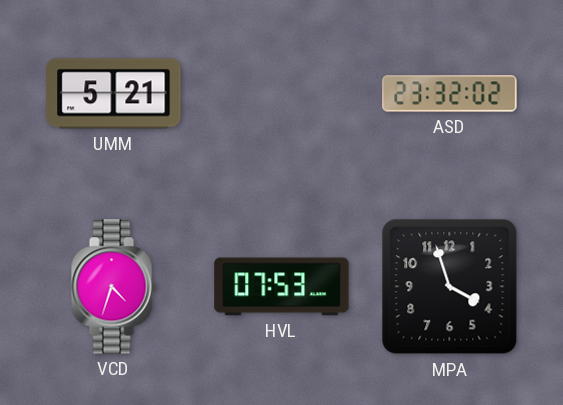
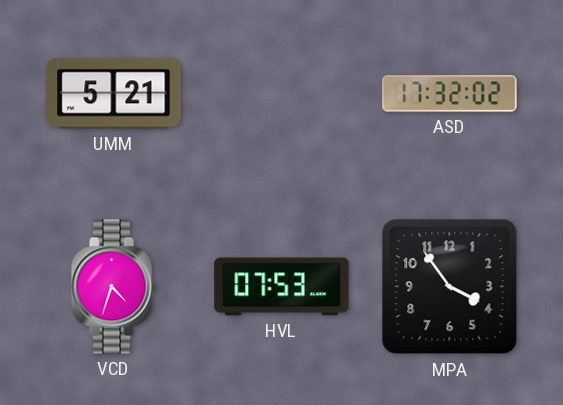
ASD: 23:32 -> 17:32 (450, 94)
MPA: 3:57 -> 3:54 (450, 287)
